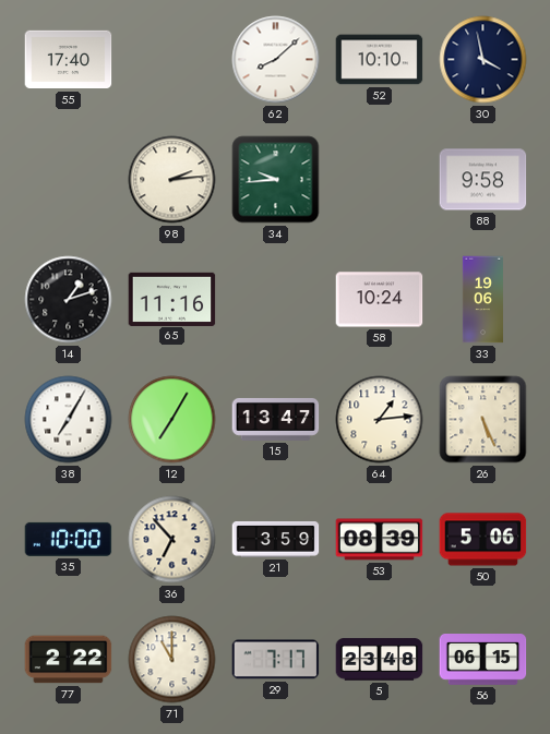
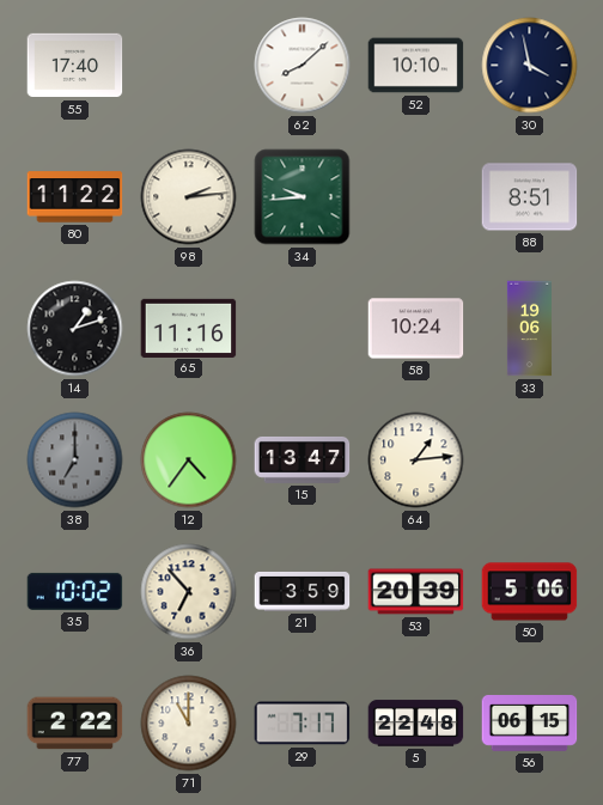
80: none -> 11:22 (75, 197)
88: 9:58 -> 8:51 (530, 197)
38: 7:05 -> 7:00 (75, 461)
38 dial: white -> grey (75, 461)
12: 7:05 -> 4:36 (189, 461)
26: 5:26 -> none (483, 420)
35: 10:00 -> 10:02 (75, 591)
53: 08:39 -> 20:39 (416, 592)
5: 23:48 -> 22:48 (416, 724)
